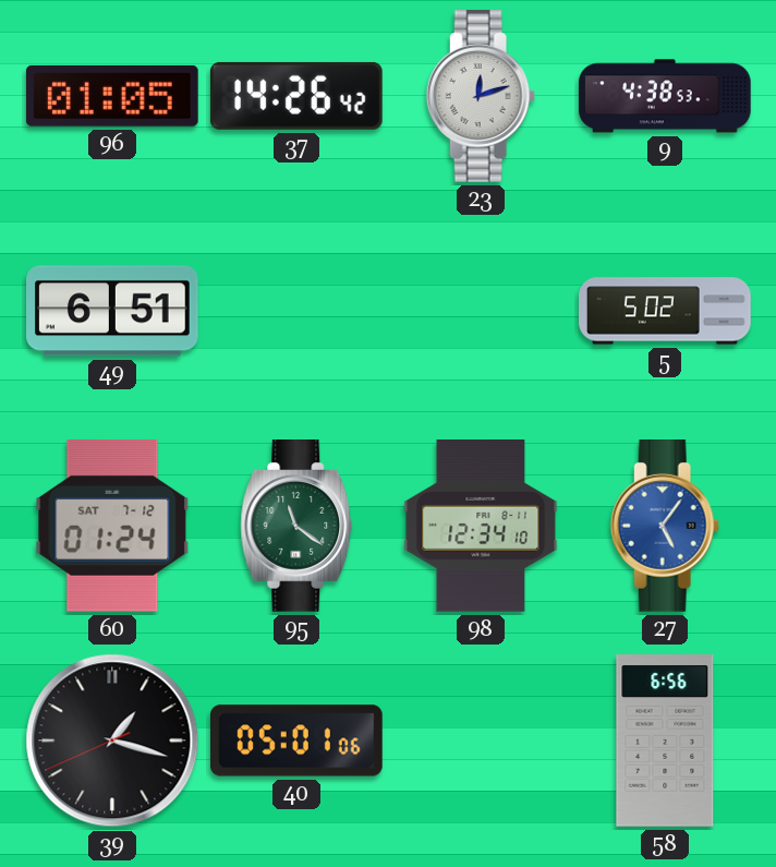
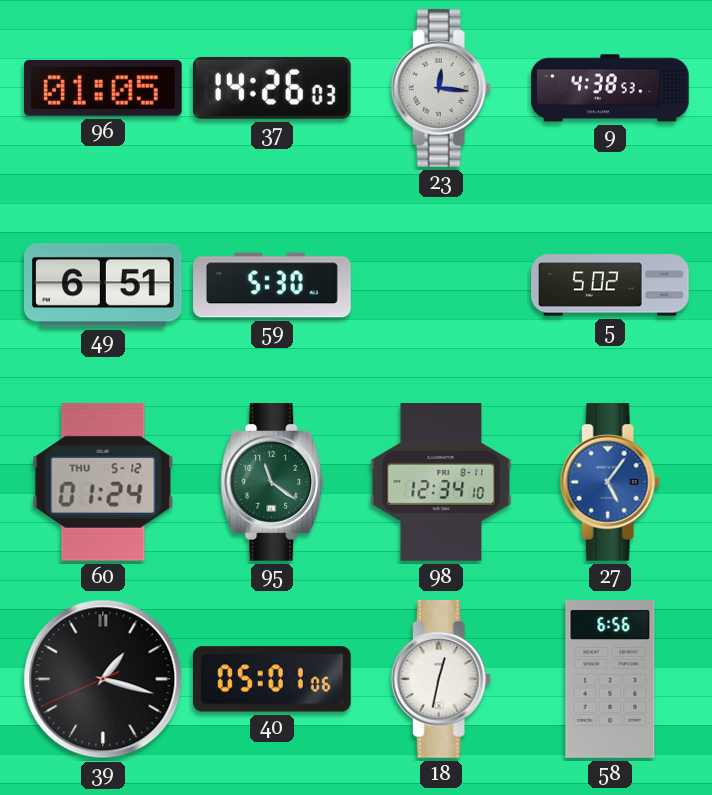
37: 14:26:42 -> 14:26:03 (272, 88)
23: 12:12 -> 12:16 (441, 89)
59: none -> 5:30 (272, 285)
60 date: SAT 7-12 -> THU 5-12 (103, 482)
18: none -> 12:32 (441, 680)
